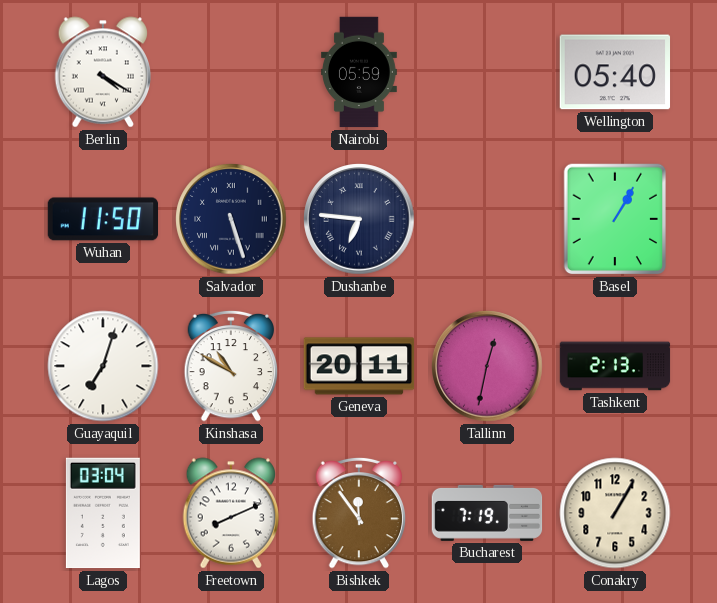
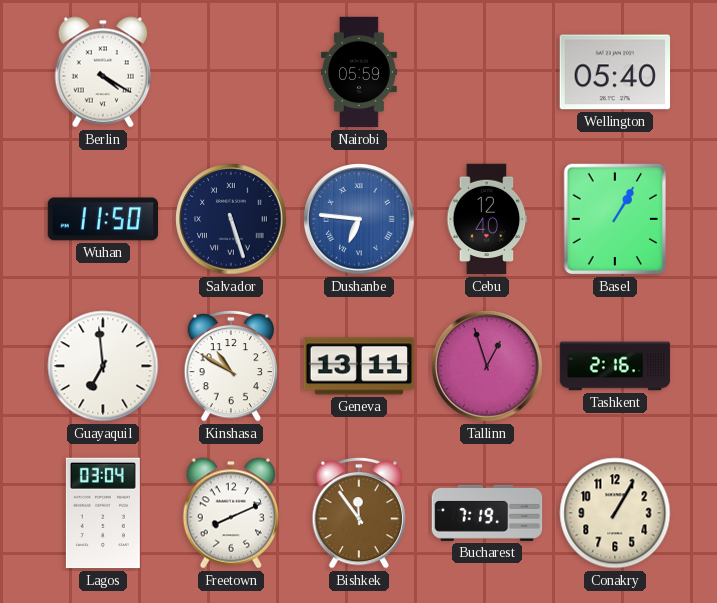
Dushanbe dial: navy -> blue (359, 219)
Cebu: none -> 12:40 (487, 219)
Guayaquil: 7:03 -> 6:59 (103, 366)
Geneva: 20:11 -> 13:11 (359, 366)
Tallinn: 12:32 -> 12:57 (487, 366)
Tashkent: 2:13 -> 2:16 (615, 366)
